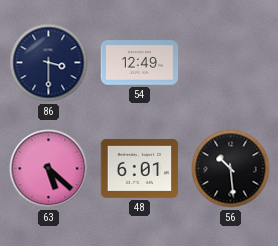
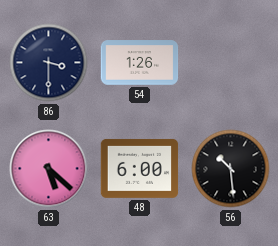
54: 12:49 -> 1:26 (140, 63)
48: 6:01 -> 6:00 (140, 169)
